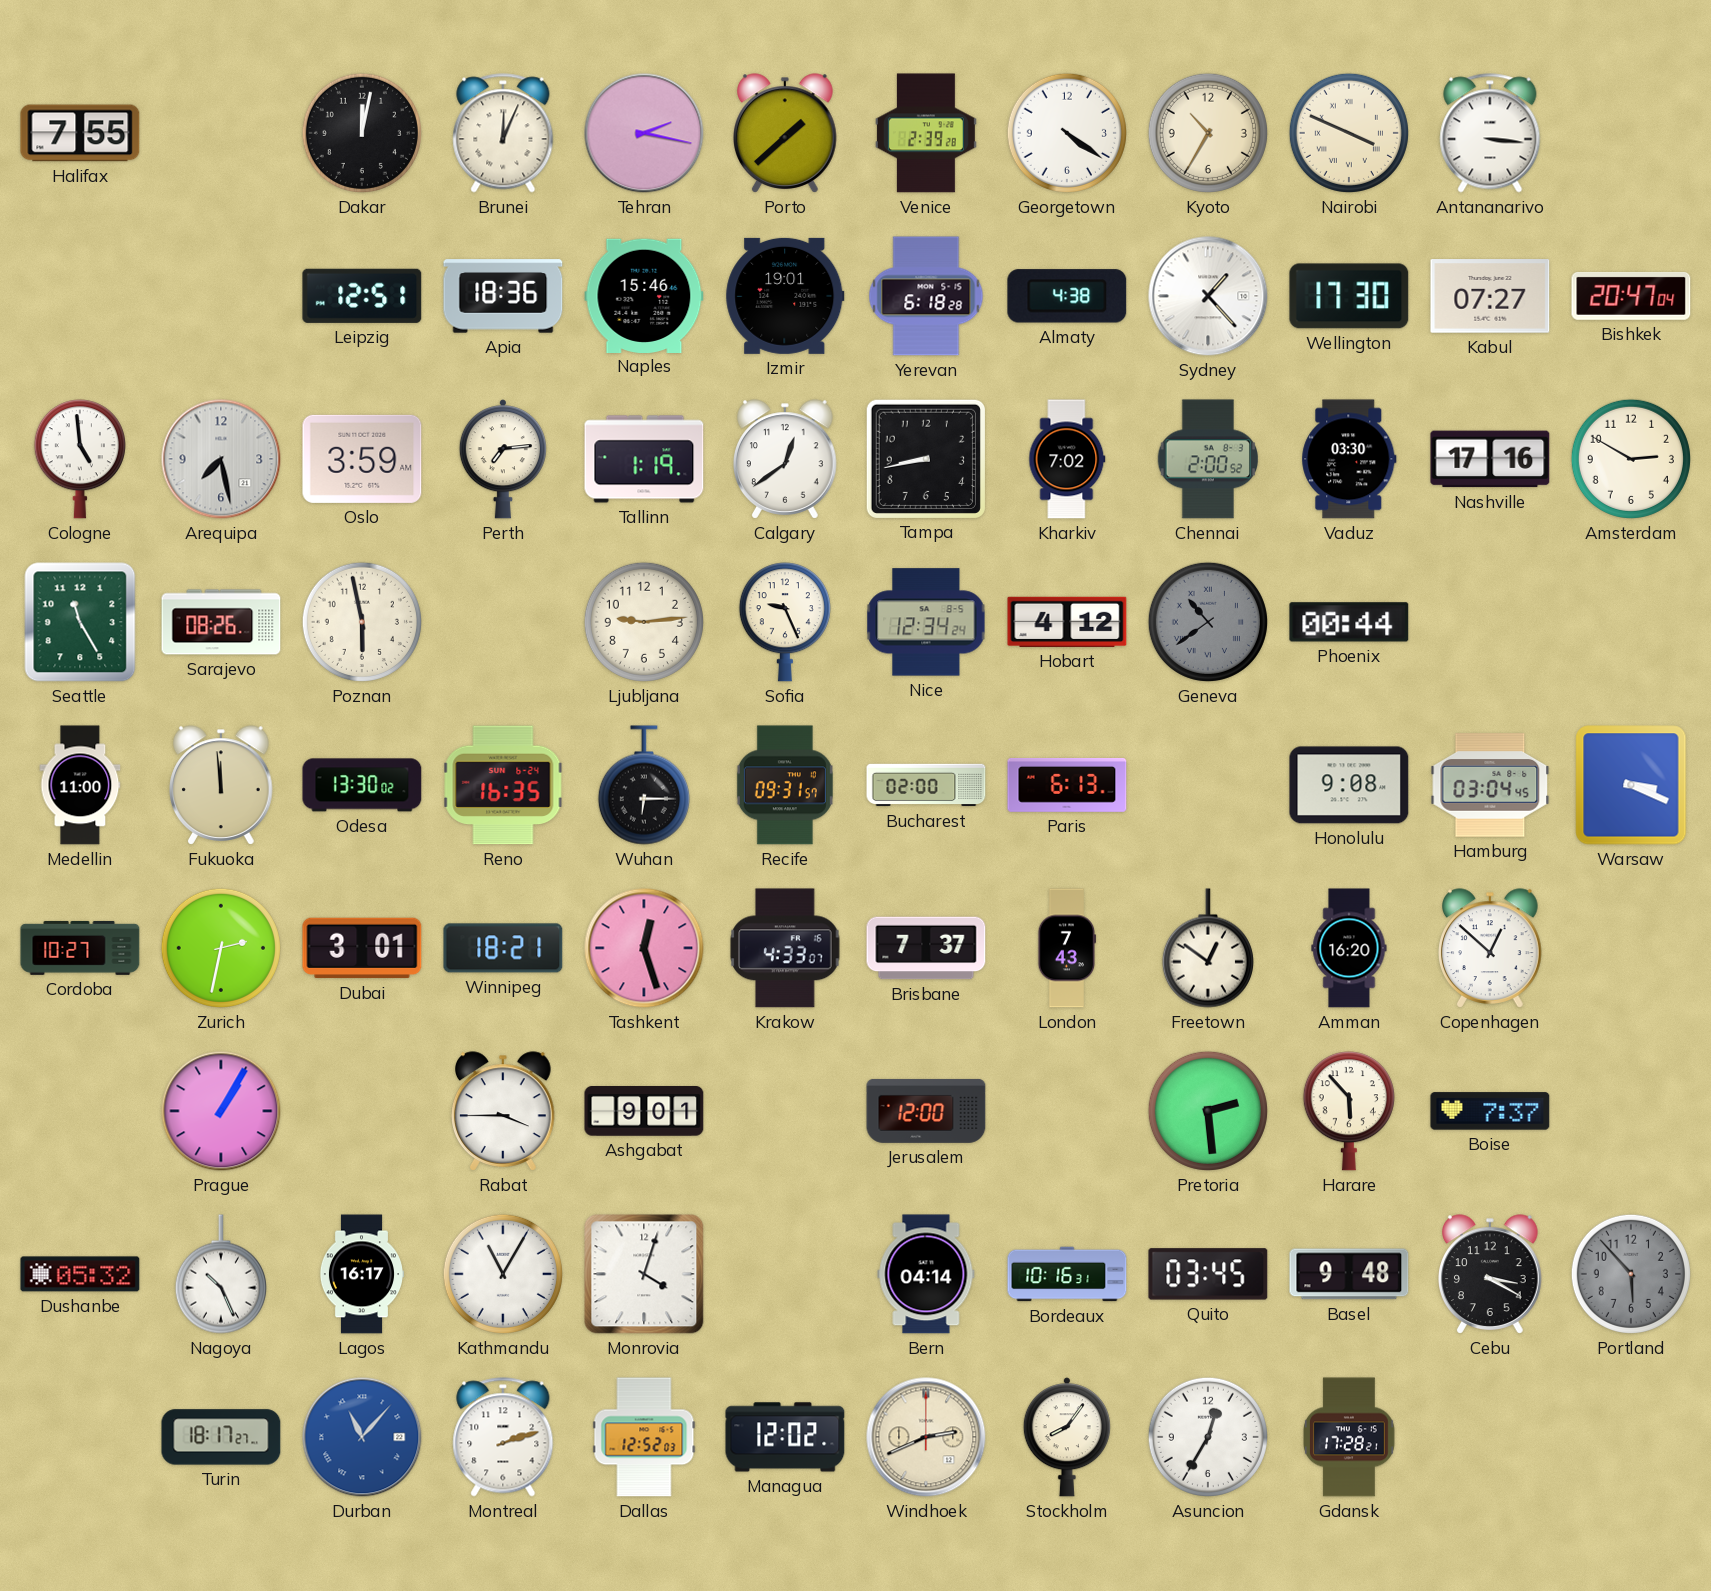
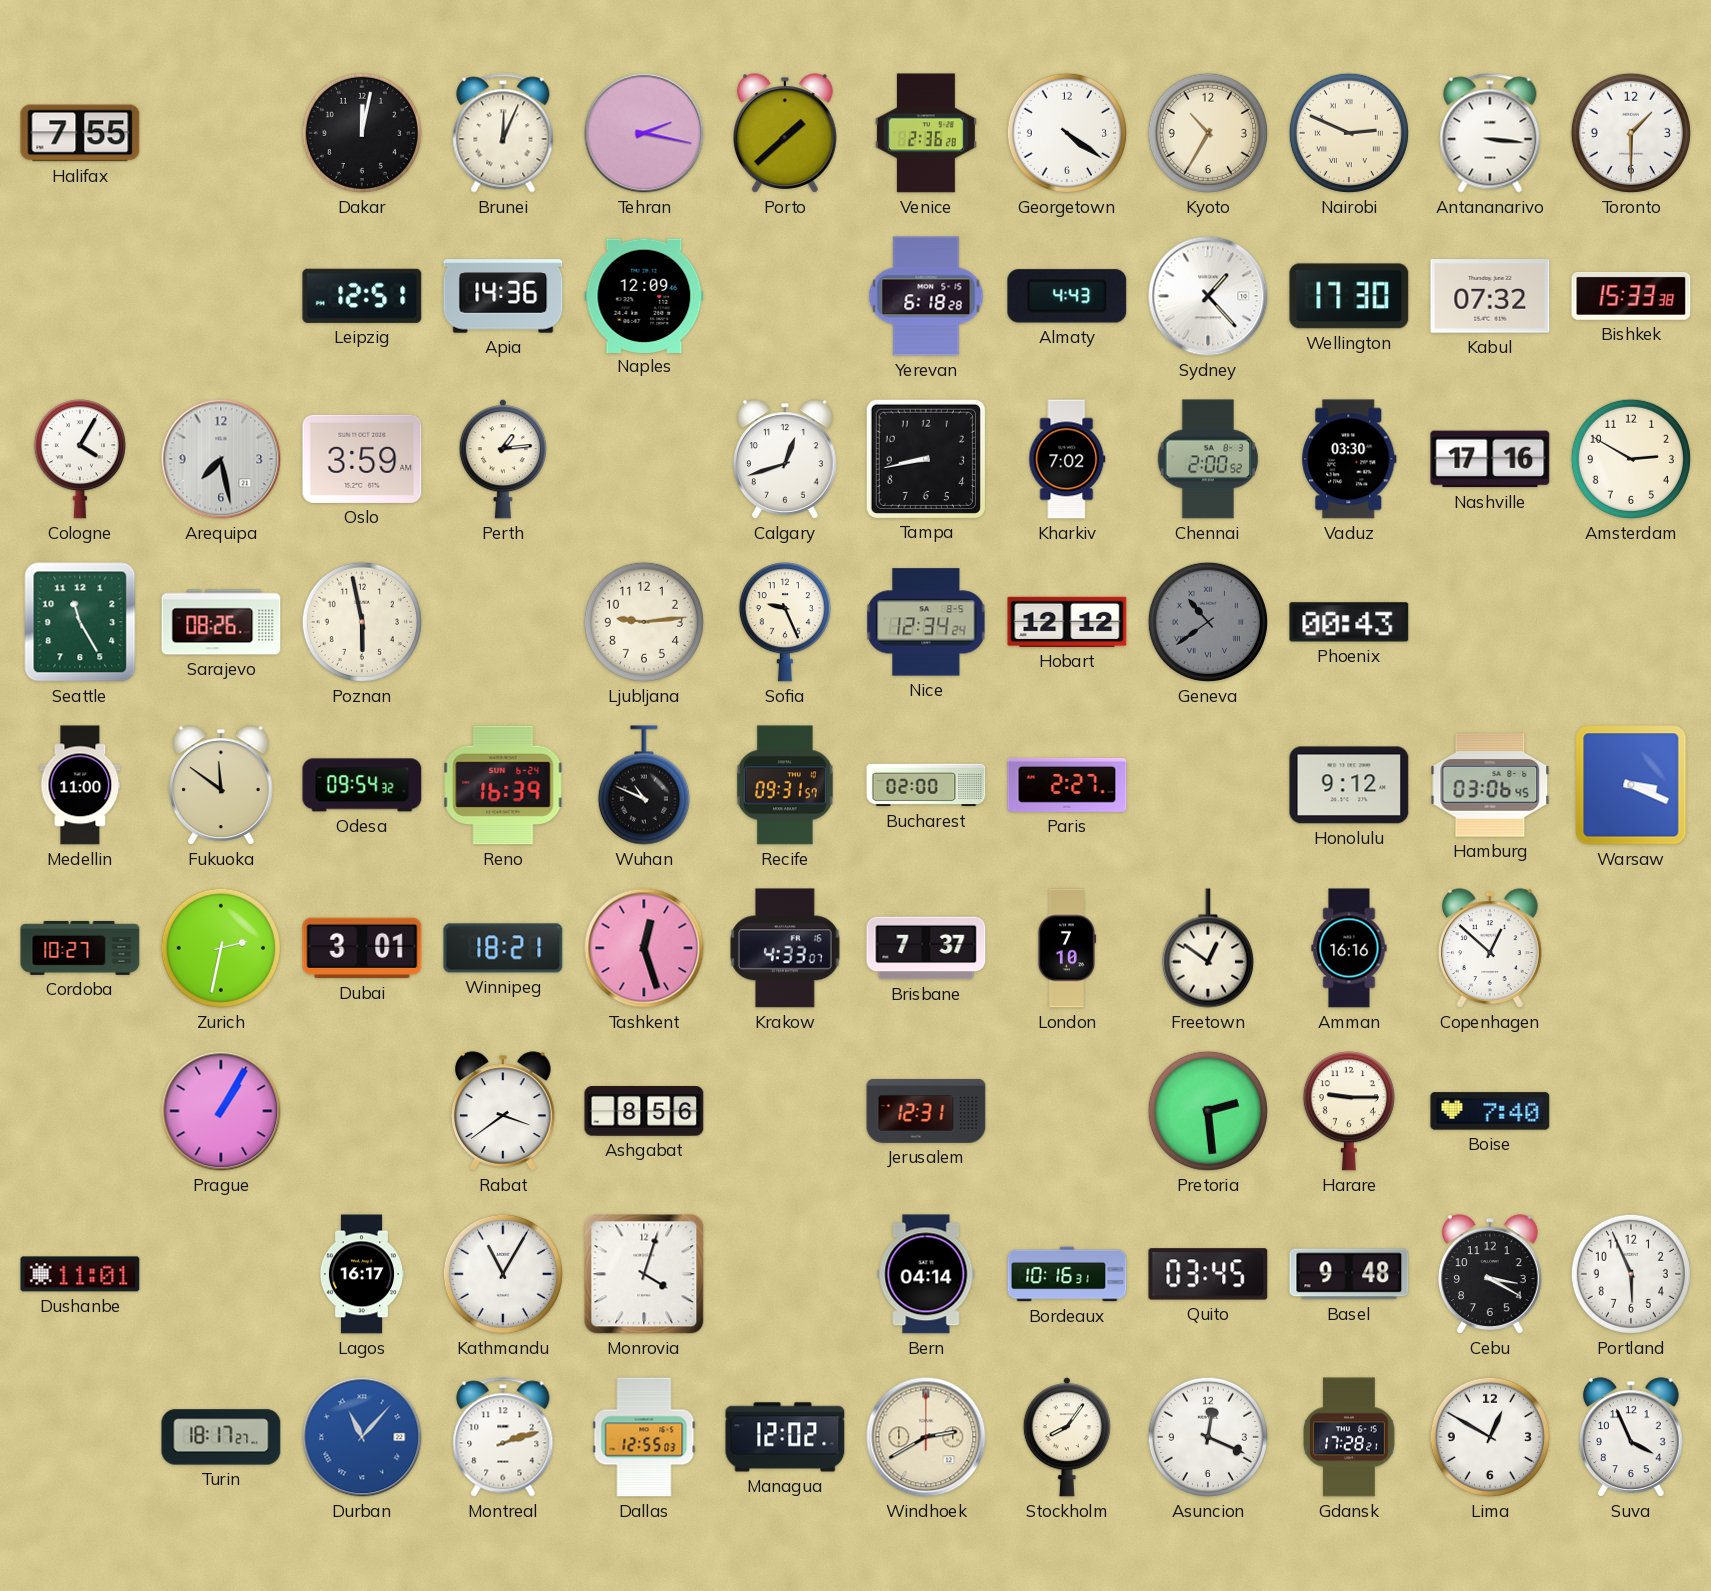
Venice: 2:39 -> 2:36 (926, 133)
Nairobi: 3:49 -> 2:49 (1349, 133)
Toronto: none -> 1:30 (1631, 133)
Apia: 18:36 -> 14:36 (503, 296)
Naples: 15:46 -> 12:09 (644, 295)
Izmir: 19:01 -> none (785, 296)
Almaty: 4:38 -> 4:43 (1067, 296)
Kabul: 07:27 -> 07:32 (1490, 296)
Bishkek: 20:47 -> 15:33 (1631, 296)
Cologne: 4:59 -> 4:05 (80, 459)
Perth: 7:14 -> 1:14 (503, 459)
Tallinn: 1:19 -> none (644, 459)
Calgary: 12:39 -> 12:42 (786, 459)
Hobart: 4:12 -> 12:12 (1067, 622)
Phoenix: 00:44 -> 00:43 (1349, 622)
Fukuoka: 11:59 -> 11:51 (222, 785)
Odesa: 13:30 -> 09:54 (362, 785)
Reno: 16:35 -> 16:39 (503, 785)
Wuhan: 6:15 -> 10:49 (644, 785)
Paris: 6:13 -> 2:27 (1067, 785)
Honolulu: 9:08 -> 9:12 (1349, 785)
Hamburg: 03:04 -> 03:06 (1490, 785)
London: 7:43 -> 7:10 (1067, 948)
Amman: 16:20 -> 16:16 (1349, 948)
Rabat: 3:45 -> 3:39 (504, 1111)
Ashgabat: 9:01 -> 8:56 (644, 1111)
Jerusalem: 12:00 -> 12:31 (926, 1111)
Harare: 5:53 -> 9:15 (1349, 1111)
Boise: 7:37 -> 7:40 (1490, 1111)
Dushanbe: 05:32 -> 11:01 (80, 1274)
Nagoya: 10:26 -> none (221, 1274)
Portland: 5:53 -> 5:56 (1631, 1274)
Portland dial: grey -> white (1631, 1274)
Dallas: 12:52 -> 12:55 (644, 1437)
Windhoek: 2:41 -> 2:40 (926, 1437)
Asuncion: 12:35 -> 12:19 (1208, 1437)
Lima: none -> 12:50 (1490, 1437)
Suva: none -> 3:56 (1632, 1437)
